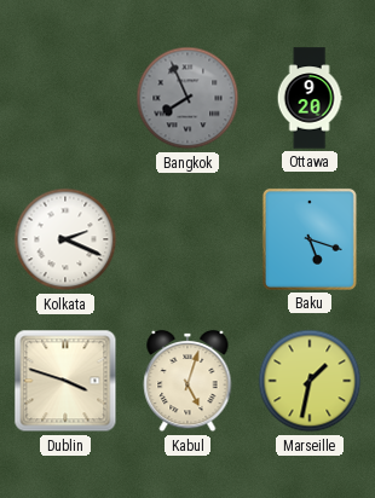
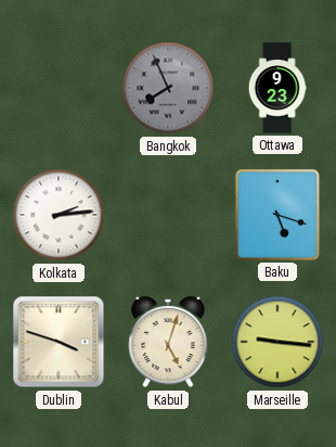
Ottawa: 9:20 -> 9:23 (277, 88)
Kolkata: 2:19 -> 2:14 (59, 215)
Marseille: 1:32 -> 9:16 (277, 342)
